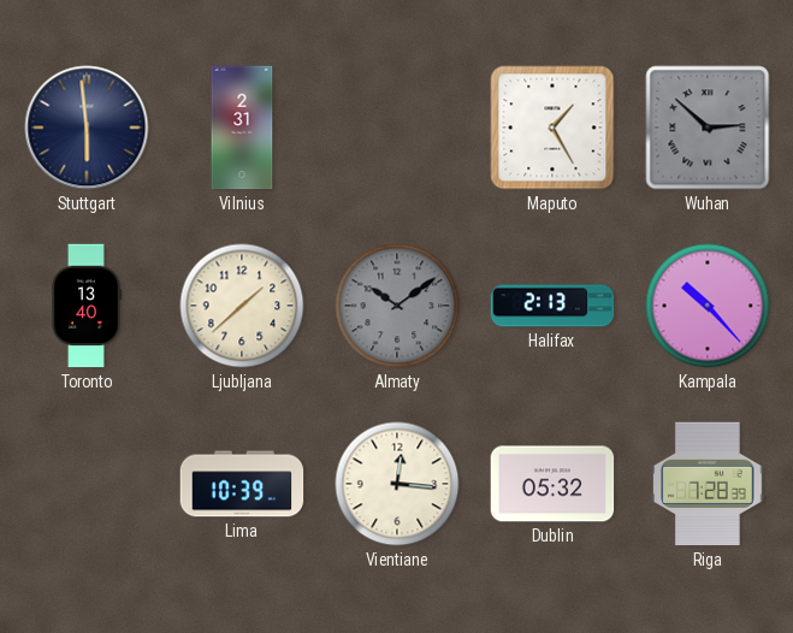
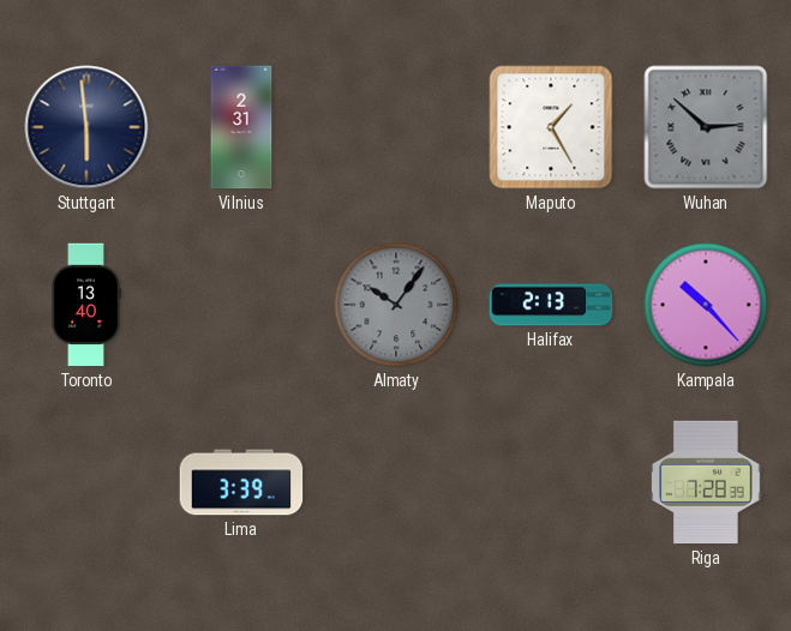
Ljubljana: 1:38 -> none (242, 306)
Almaty: 10:09 -> 10:06 (396, 305)
Lima: 10:39 -> 3:39 (241, 482)
Vientiane: 12:16 -> none (397, 484)
Dublin: 05:32 -> none (552, 484)
